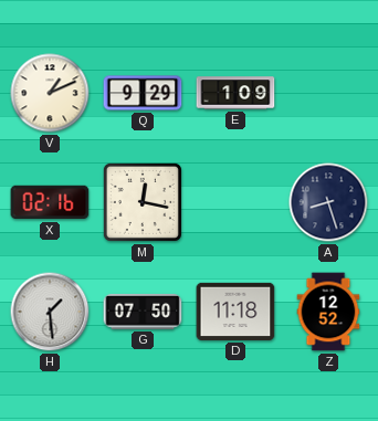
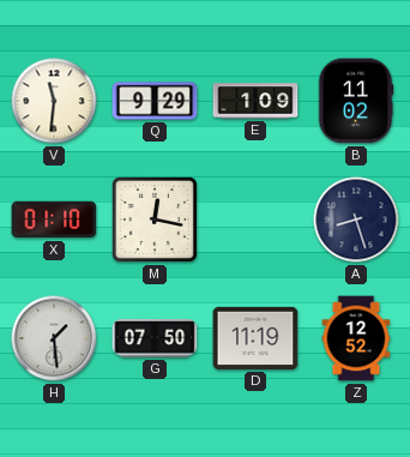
V: 1:11 -> 11:31 (54, 101)
B: none -> 11:02 (356, 101)
X: 02:16 -> 01:10 (54, 220)
D: 11:18 -> 11:19 (255, 338)
